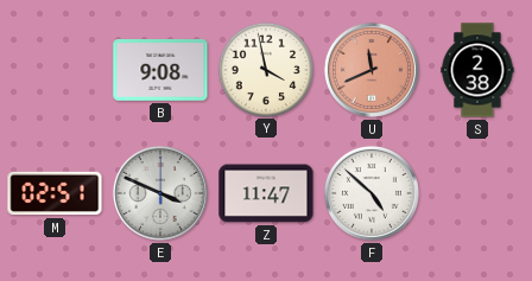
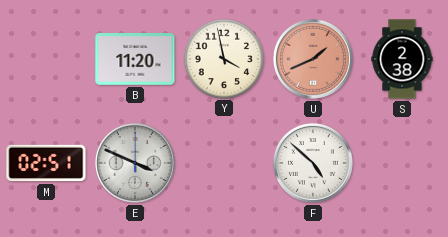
B: 9:08 -> 11:20 (135, 60)
U: 11:41 -> 1:41 (313, 59)
Z: 11:47 -> none (266, 193)
